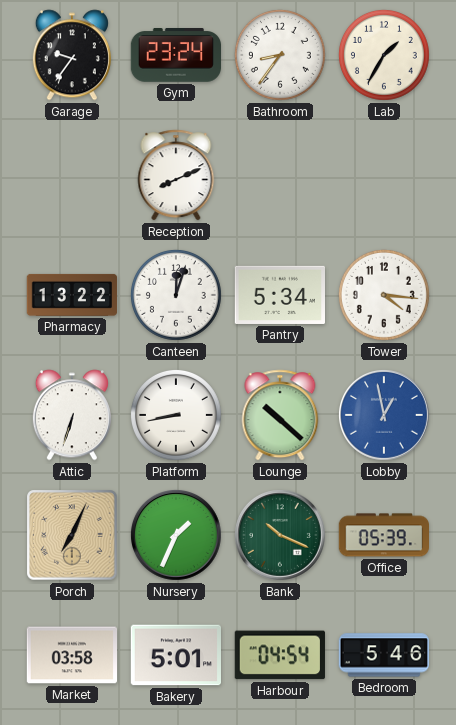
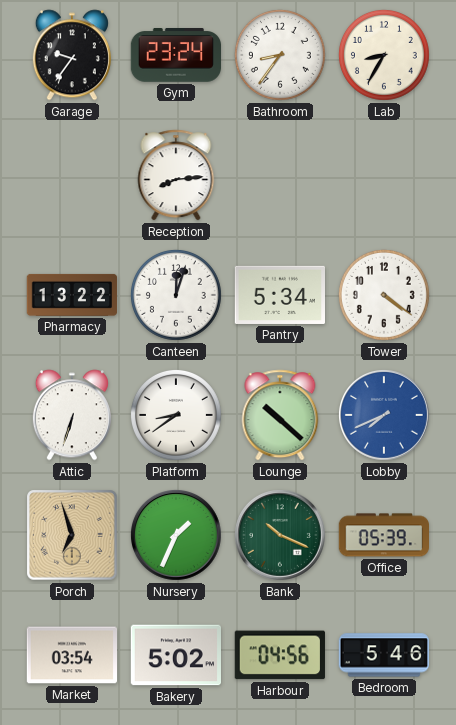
Lab: 1:35 -> 8:35 (384, 55)
Reception: 8:11 -> 8:14 (176, 175)
Tower: 4:16 -> 4:21 (384, 295)
Platform: 8:43 -> 8:39 (176, 415)
Lobby: 12:58 -> 7:41 (384, 415)
Porch: 7:04 -> 6:57 (72, 535)
Market: 03:58 -> 03:54 (71, 655)
Bakery: 5:01 -> 5:02 (176, 655)
Harbour: 04:54 -> 04:56 (280, 655)
